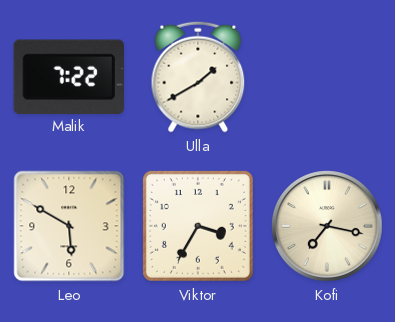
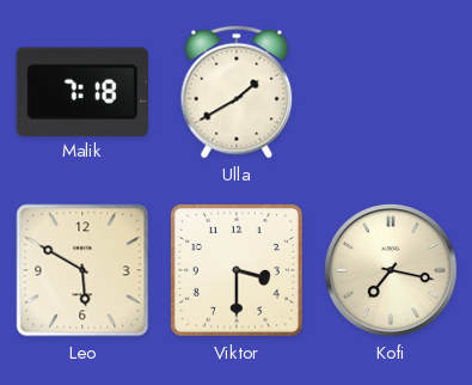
Malik: 7:22 -> 7:18 (82, 91)
Viktor: 3:35 -> 3:30 (237, 270)
